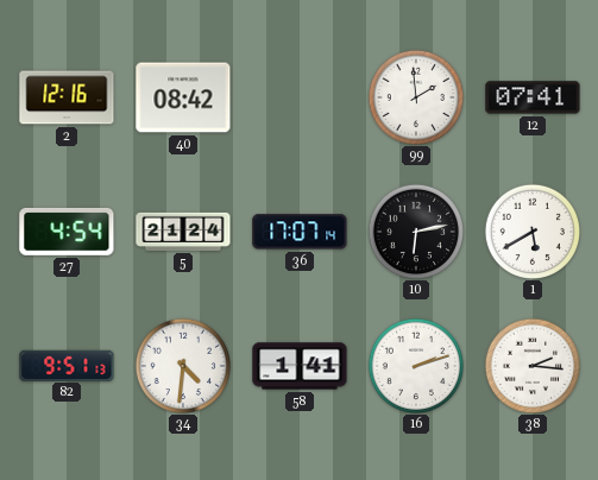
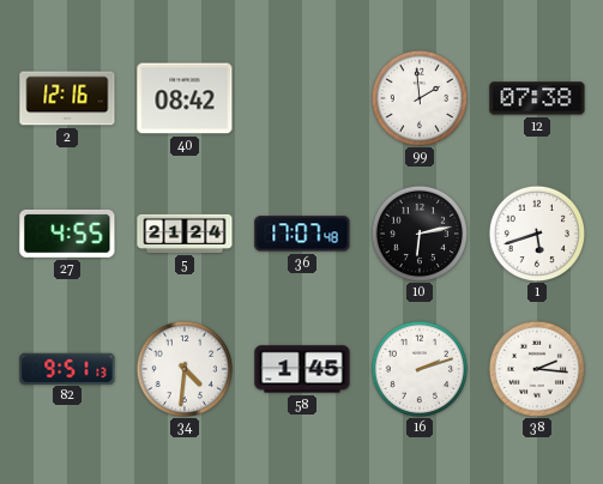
12: 07:41 -> 07:38 (537, 98)
27: 4:54 -> 4:55 (67, 234)
36: 17:07:14 -> 17:07:48 (302, 234)
1: 5:40 -> 5:42 (536, 232)
58: 1:41 -> 1:45 (302, 369)
